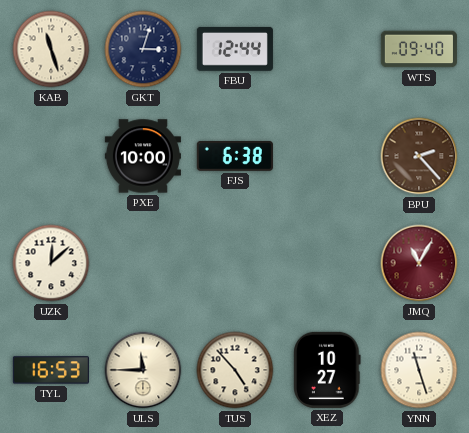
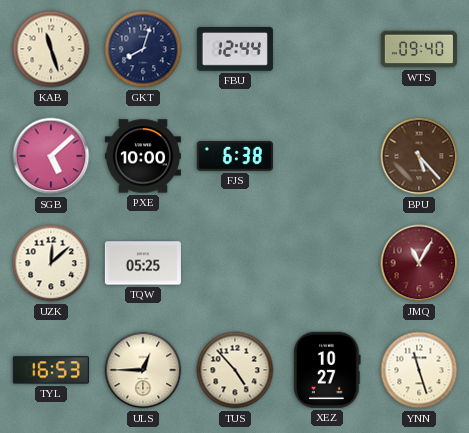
GKT: 3:03 -> 8:03 (143, 49)
SGB: none -> 5:08 (51, 156)
BPU: 2:23 -> 5:23 (419, 156)
TQW: none -> 05:25 (143, 263)
ULS: 11:45 -> 12:45 (143, 370)
